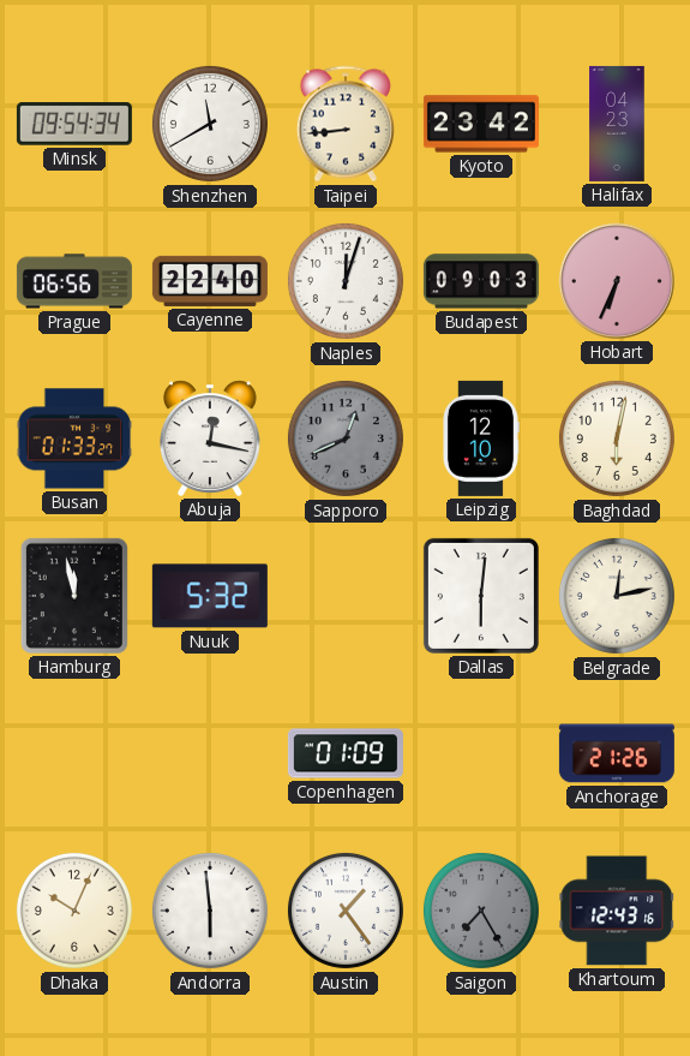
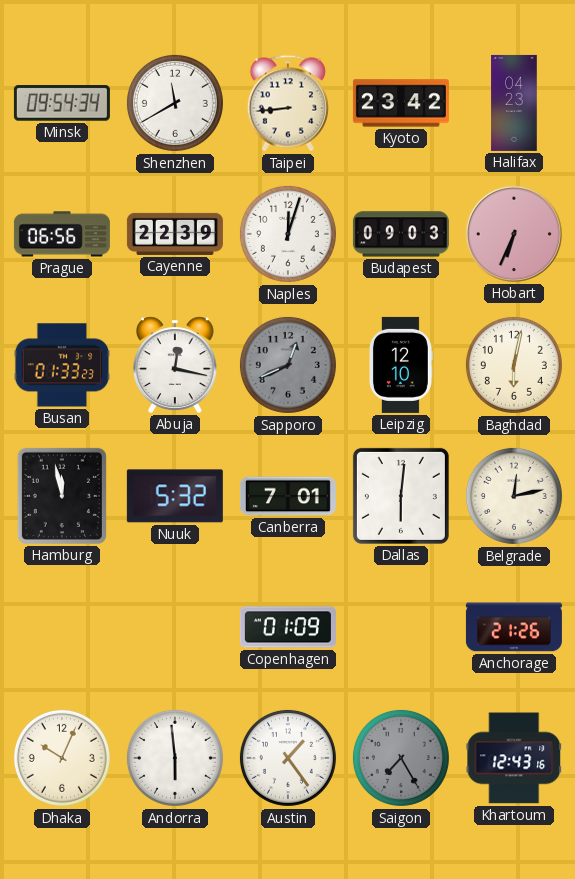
Cayenne: 22:40 -> 22:39 (175, 234)
Busan: 01:33:27 -> 01:33:23 (62, 365)
Canberra: none -> 7:01 (288, 496)
